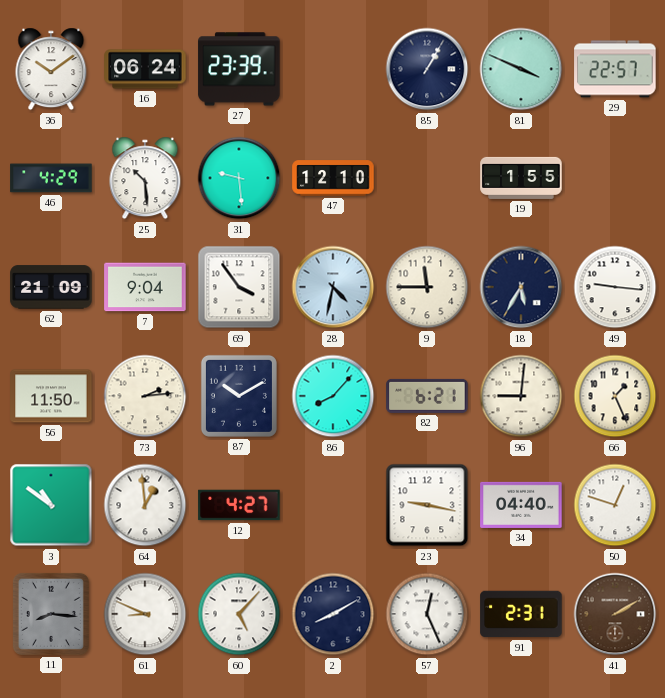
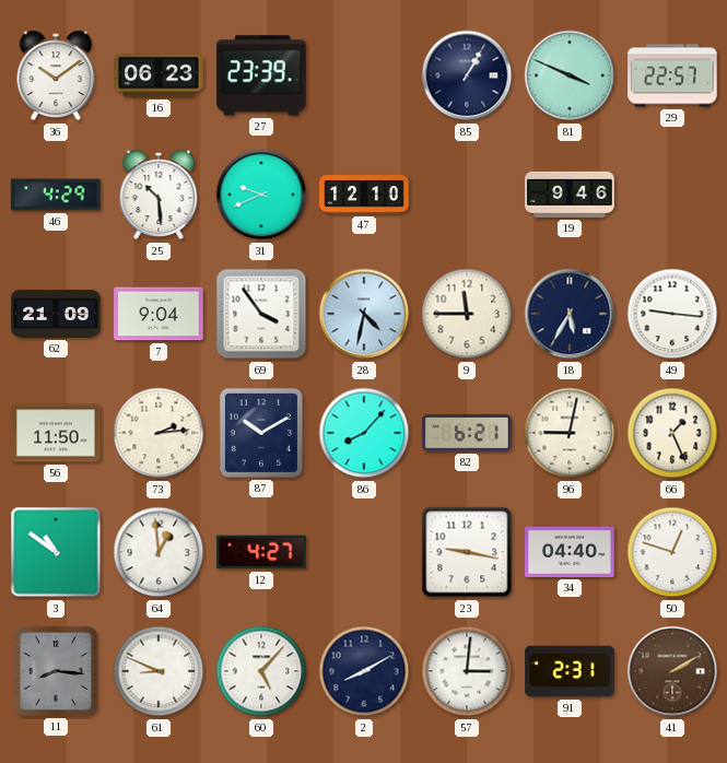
16: 06:24 -> 06:23 (159, 75)
31: 9:29 -> 9:41 (261, 195)
19: 1:55 -> 9:46 (570, 195)
96: 9:01 -> 9:02 (570, 433)
57: 12:26 -> 3:01 (467, 671)
